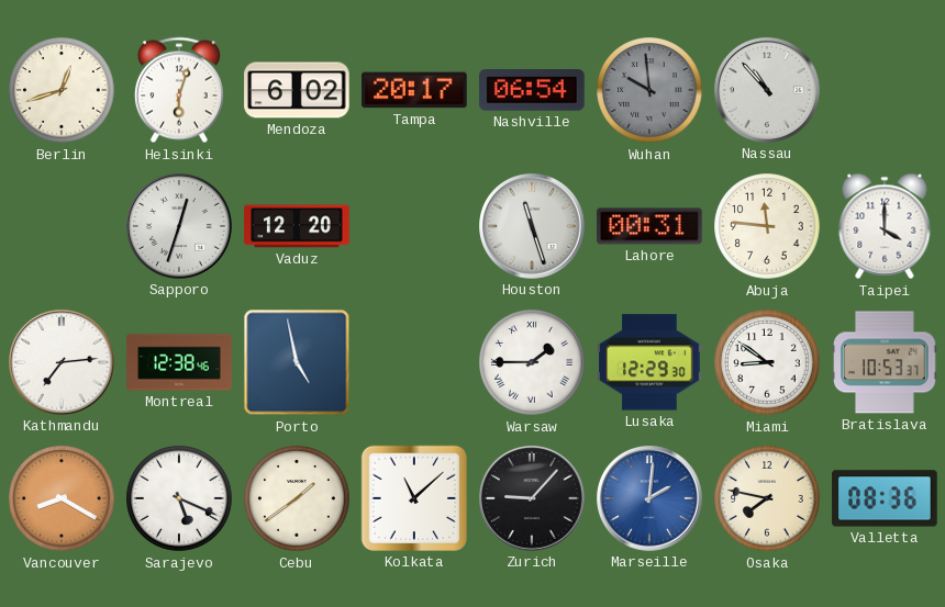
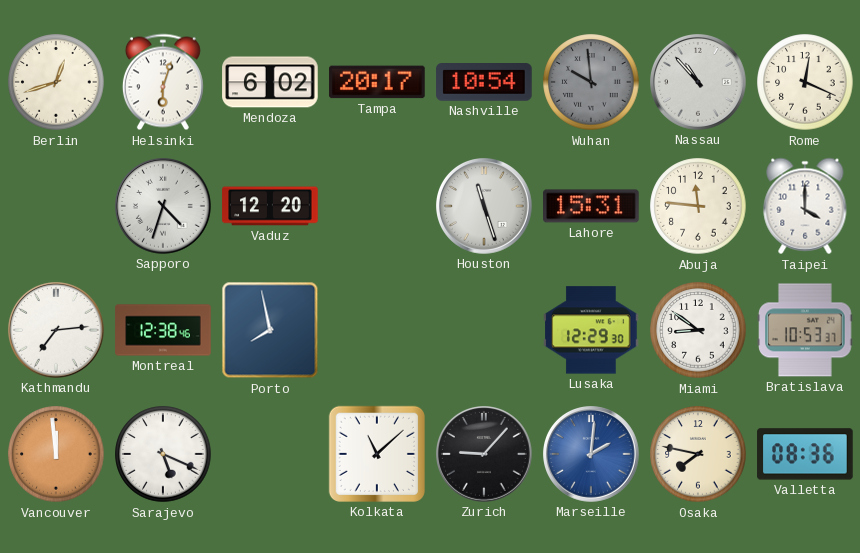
Nashville: 06:54 -> 10:54 (484, 83)
Rome: none -> 12:19 (805, 82)
Sapporo: 12:33 -> 4:33 (164, 207)
Lahore: 00:31 -> 15:31 (591, 206)
Porto: 4:58 -> 7:58 (270, 330)
Warsaw: 1:45 -> none (532, 362)
Vancouver: 8:20 -> 11:59 (56, 454)
Cebu: 1:39 -> none (297, 498)
